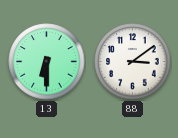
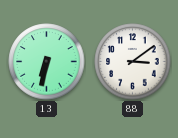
13: 6:30 -> 6:32 (47, 62)
